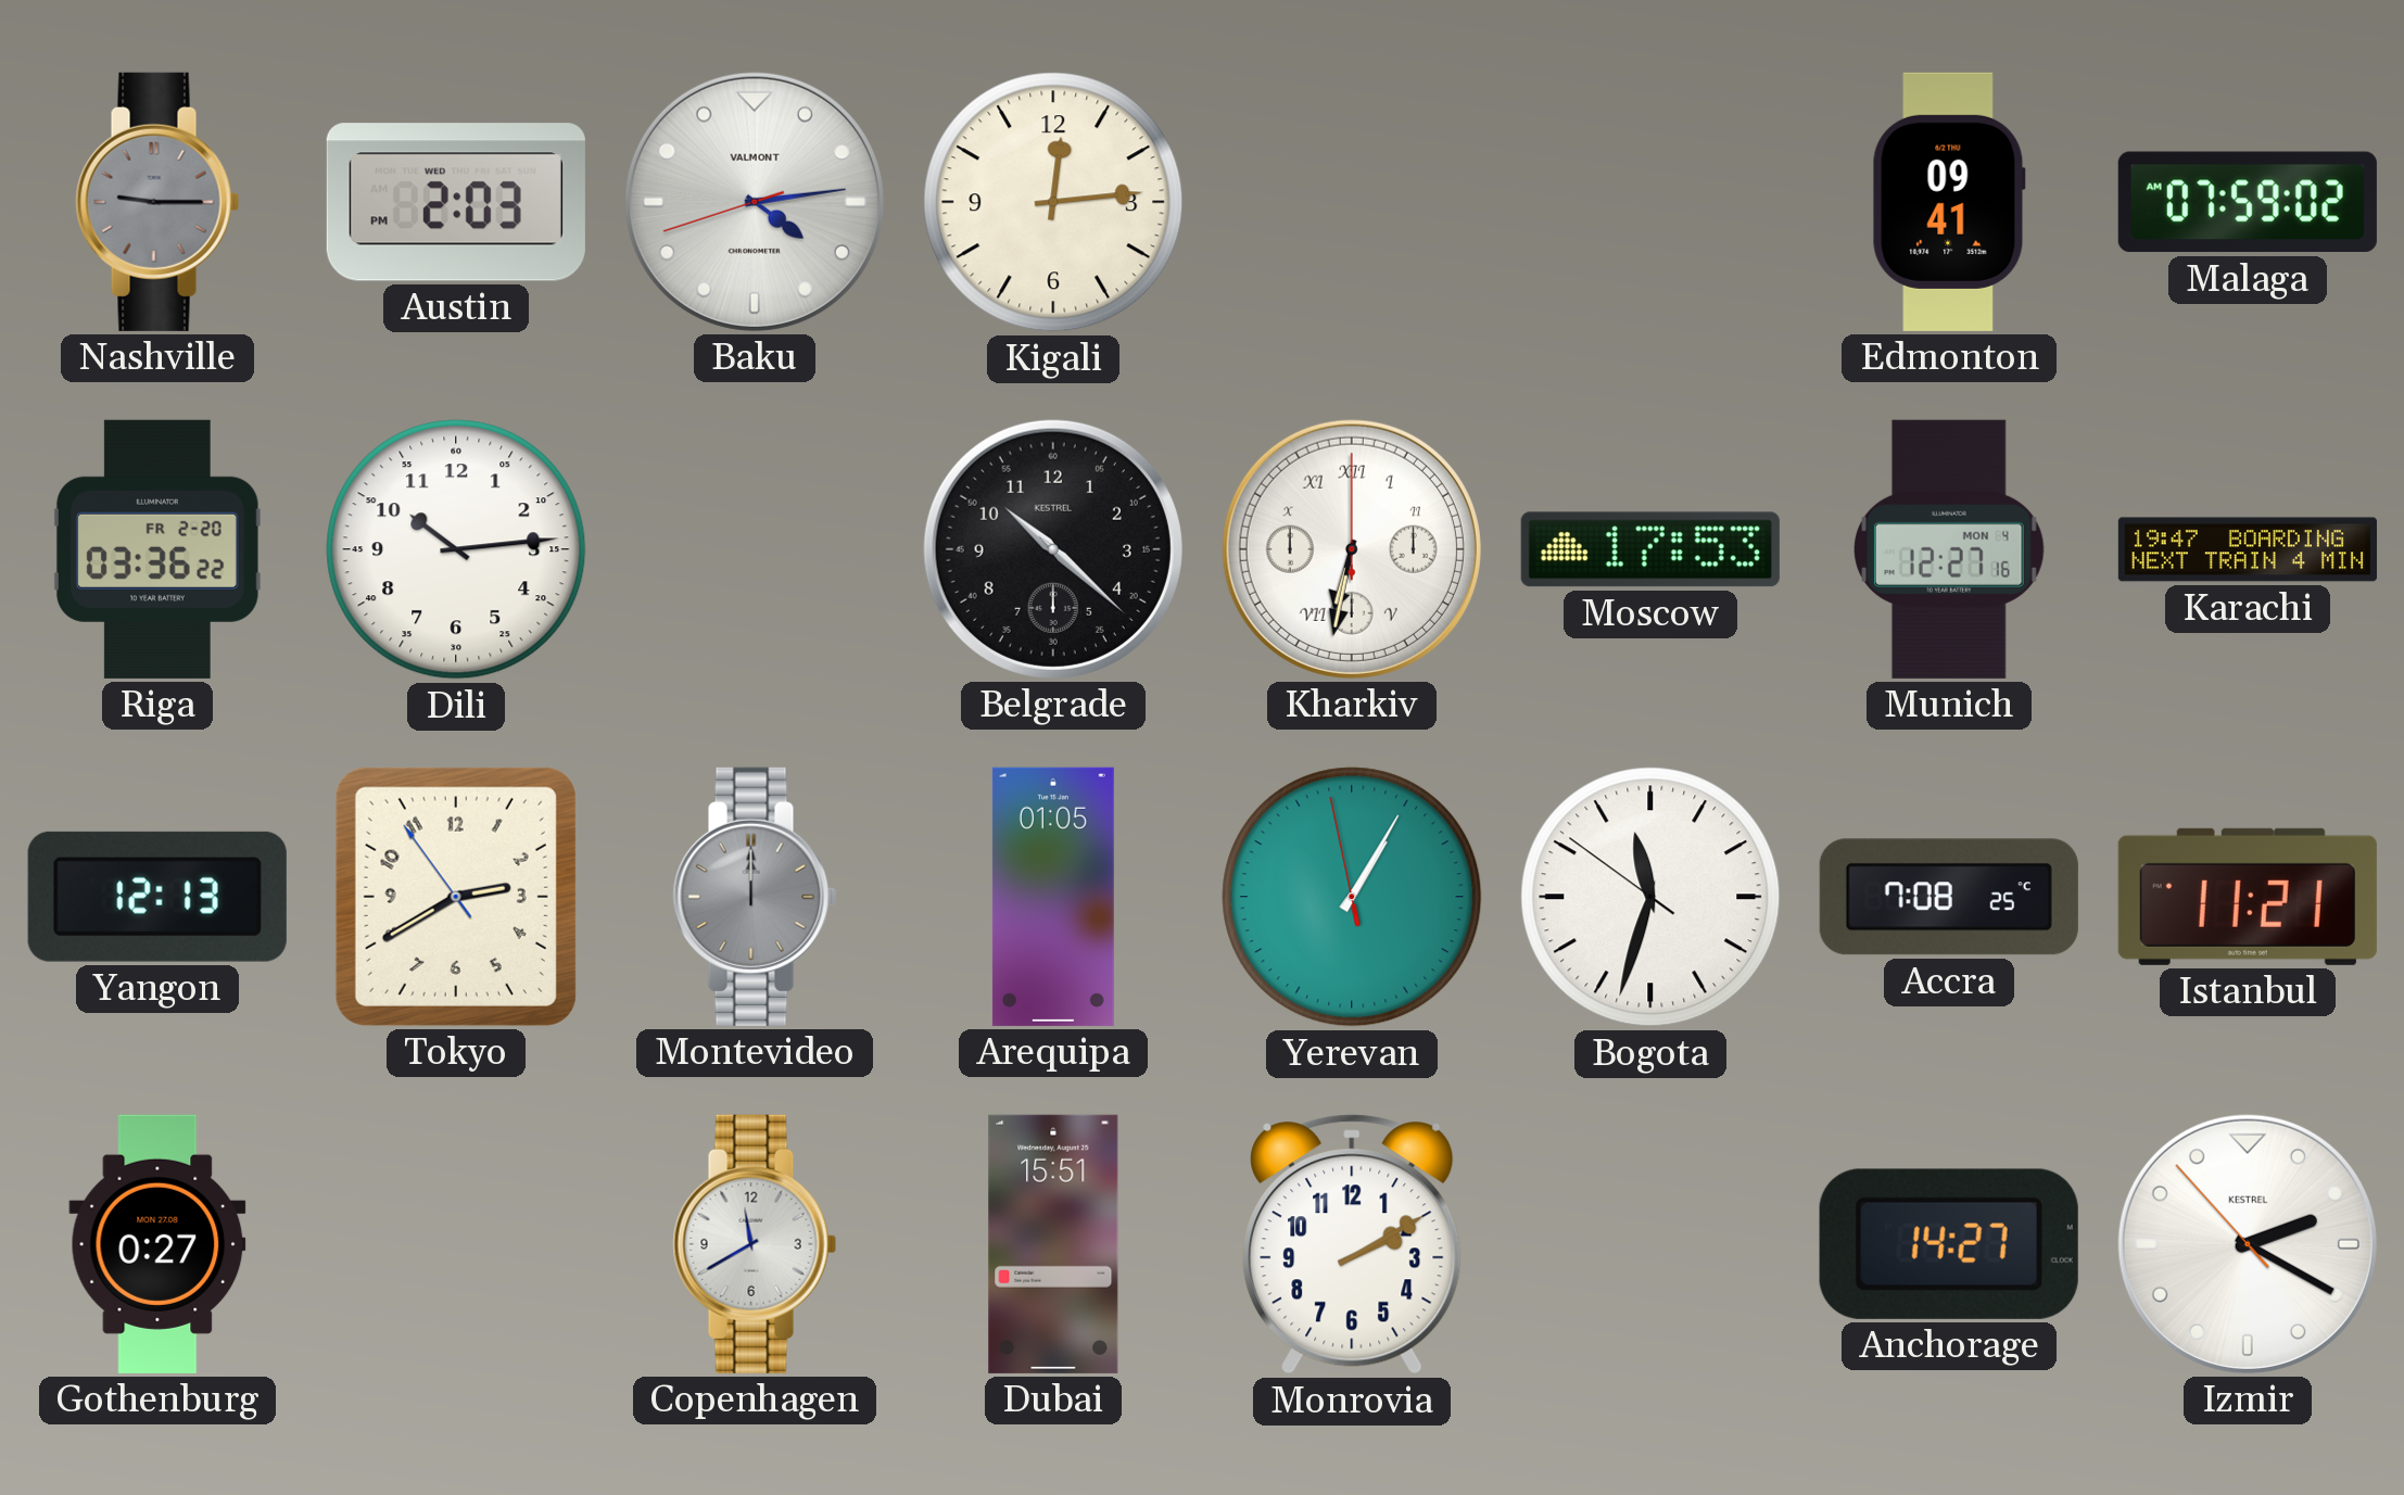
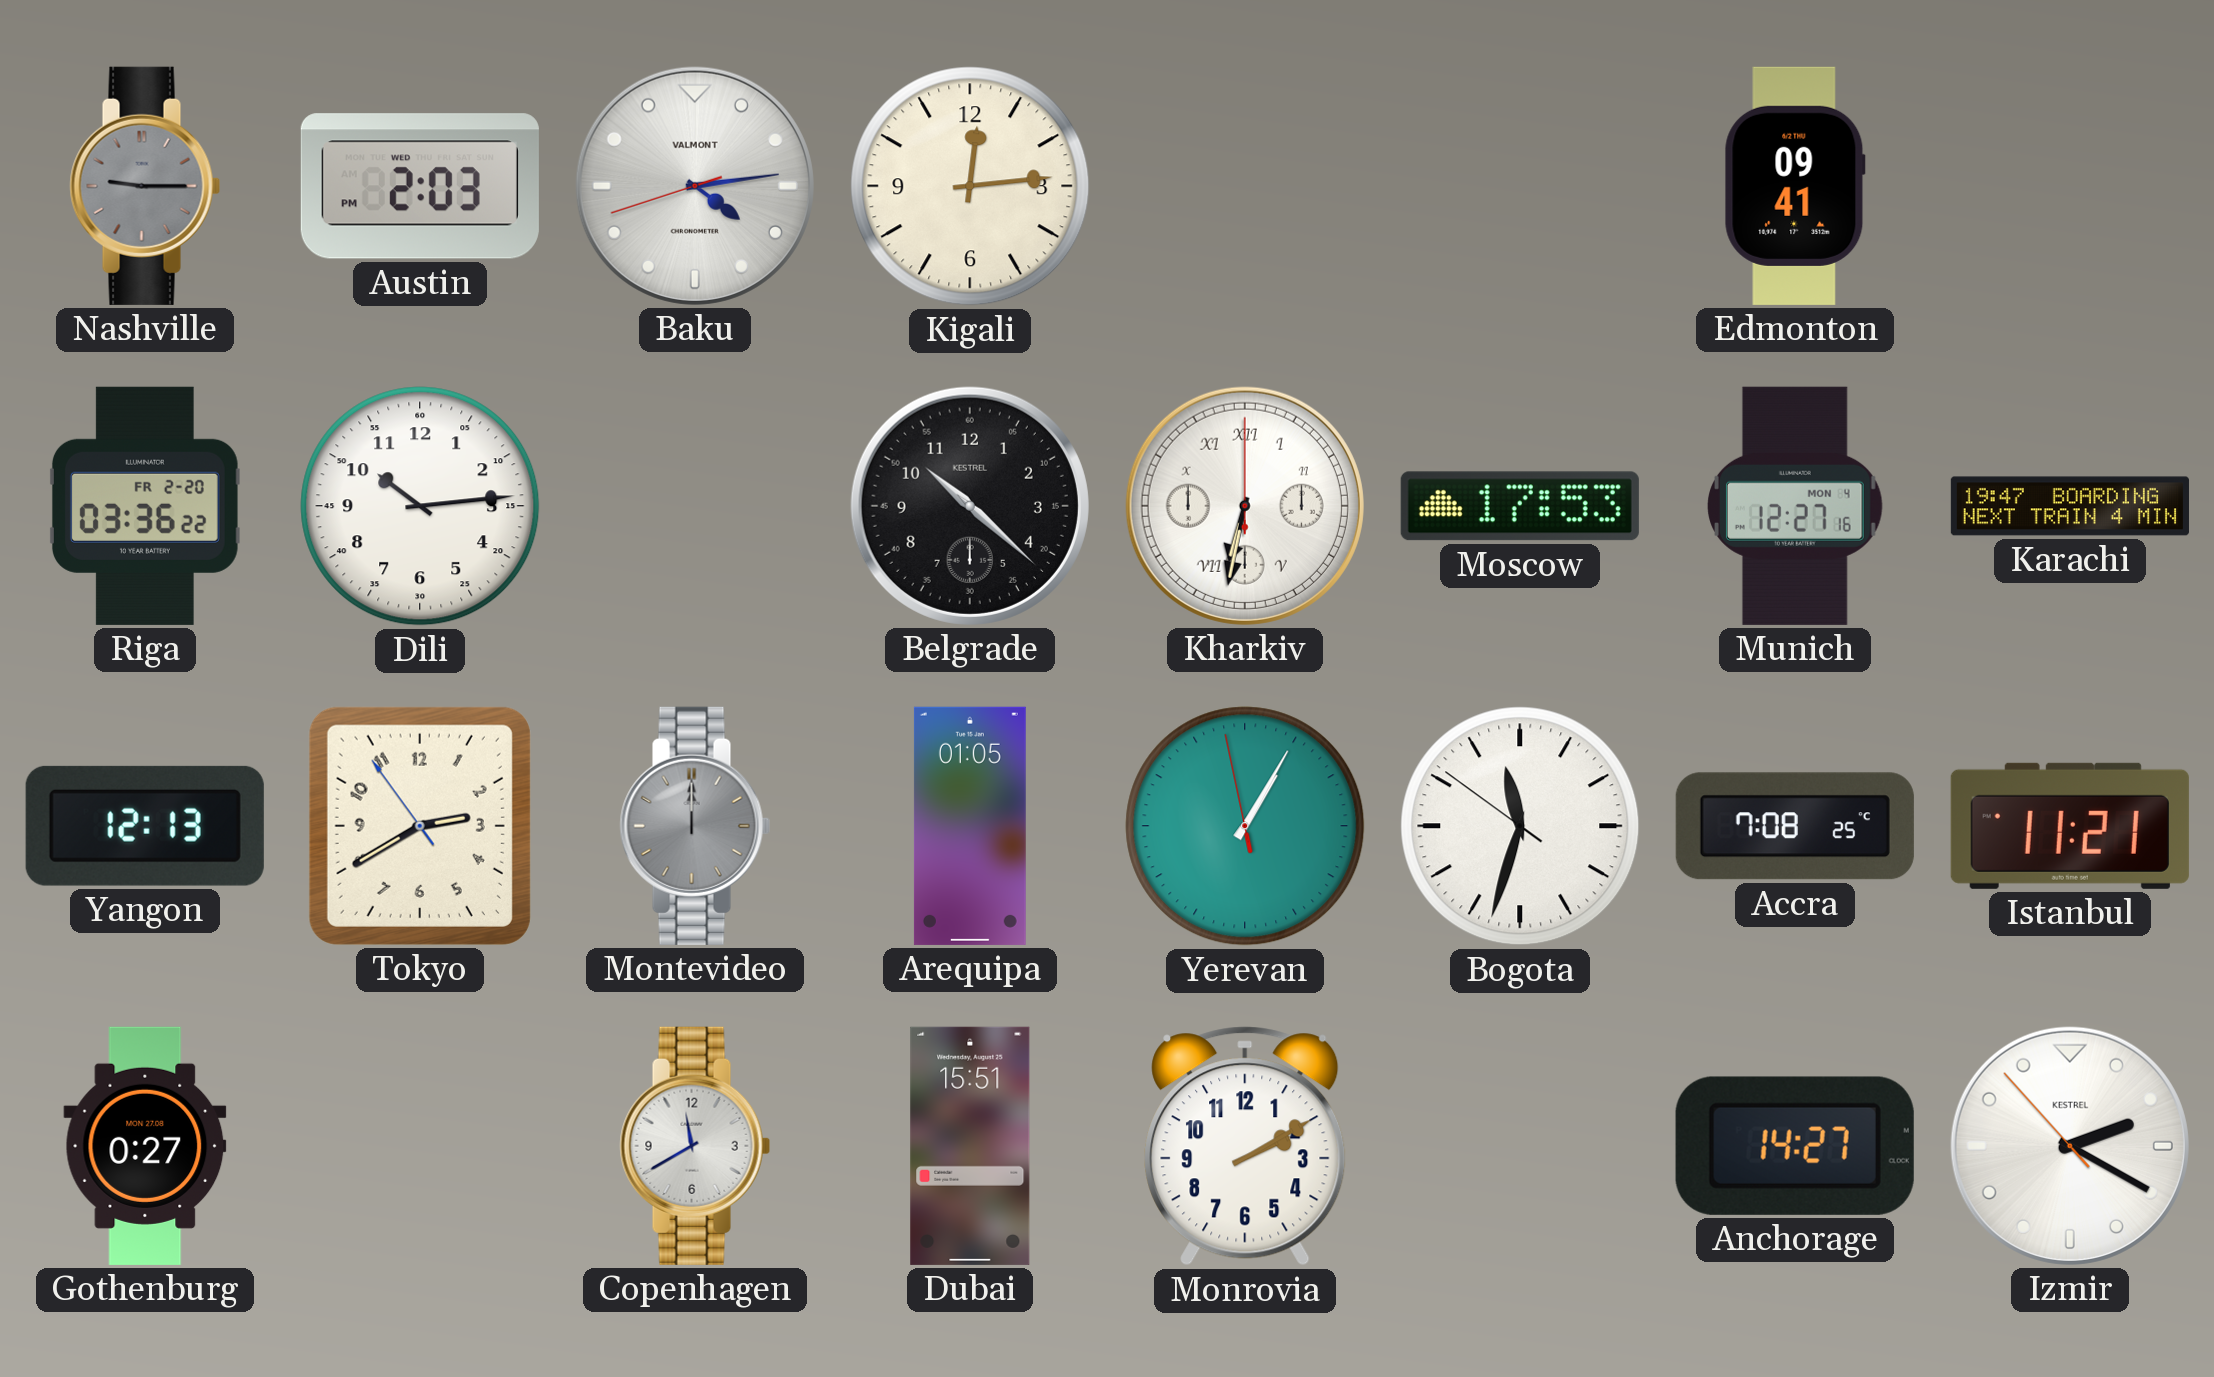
Malaga: 07:59 -> none (2248, 202)
